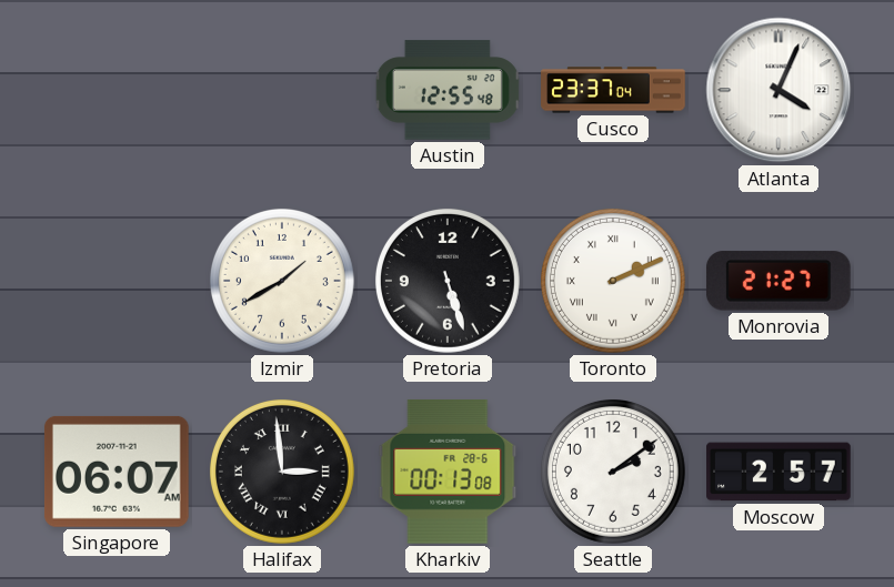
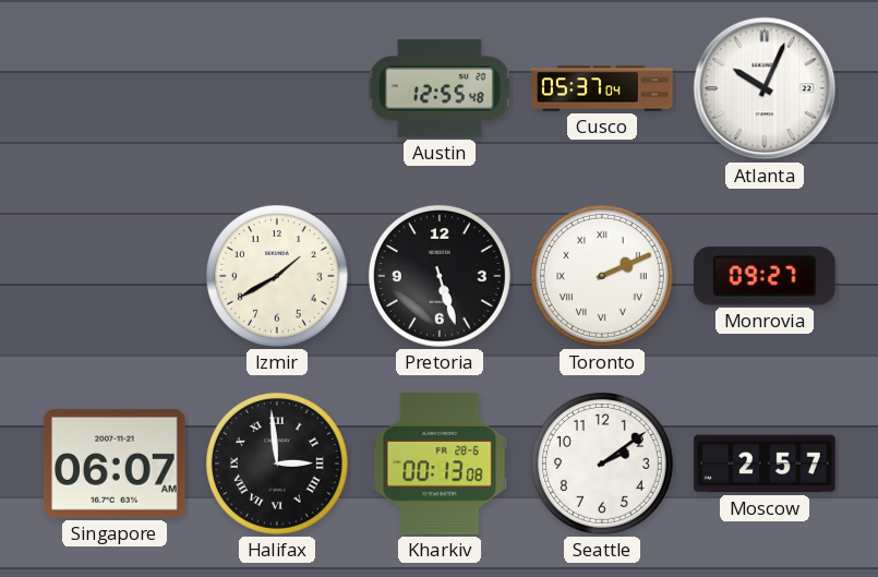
Cusco: 23:37 -> 05:37 (602, 88)
Atlanta: 4:04 -> 10:04 (765, 88)
Monrovia: 21:27 -> 09:27 (765, 276)
